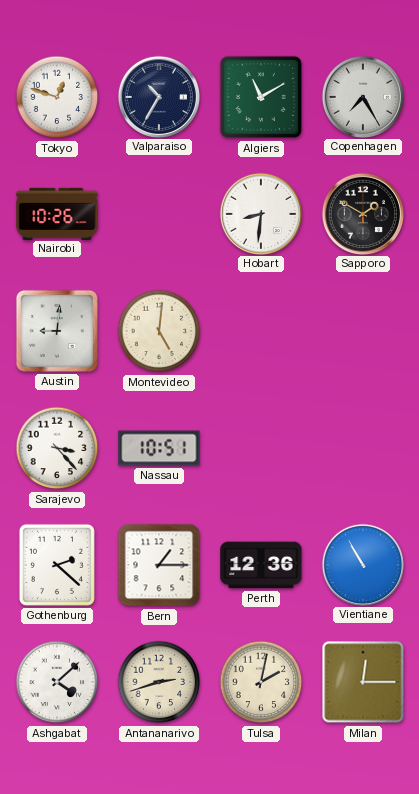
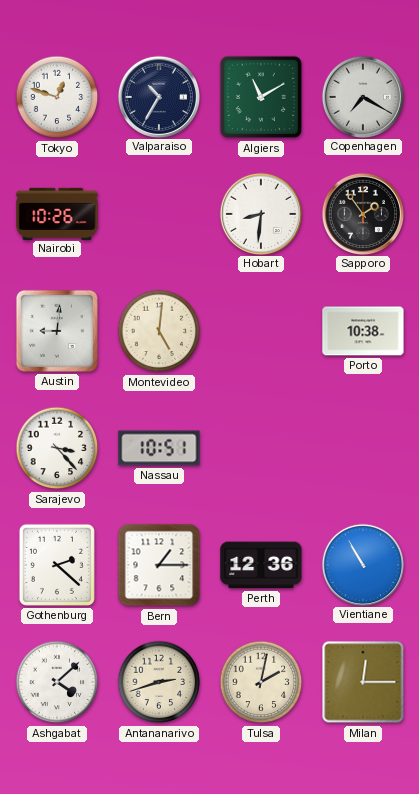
Copenhagen: 7:25 -> 7:20 (362, 96)
Sapporo: 1:50 -> 1:54 (362, 213)
Porto: none -> 10:38 (363, 331)
